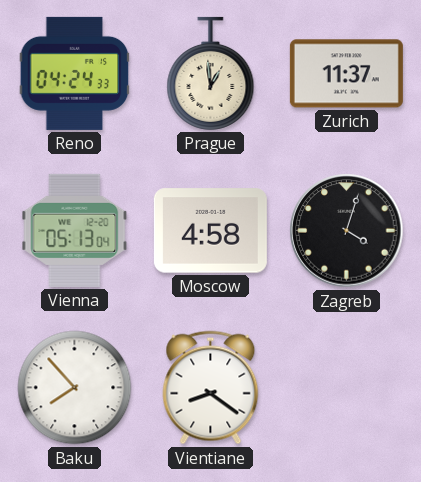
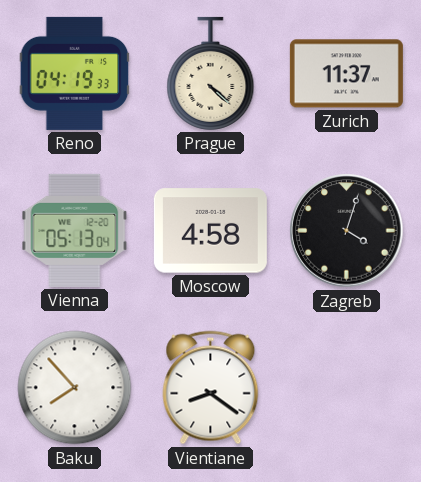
Reno: 04:24 -> 04:19 (75, 73)
Prague: 12:59 -> 4:22 (211, 73)
